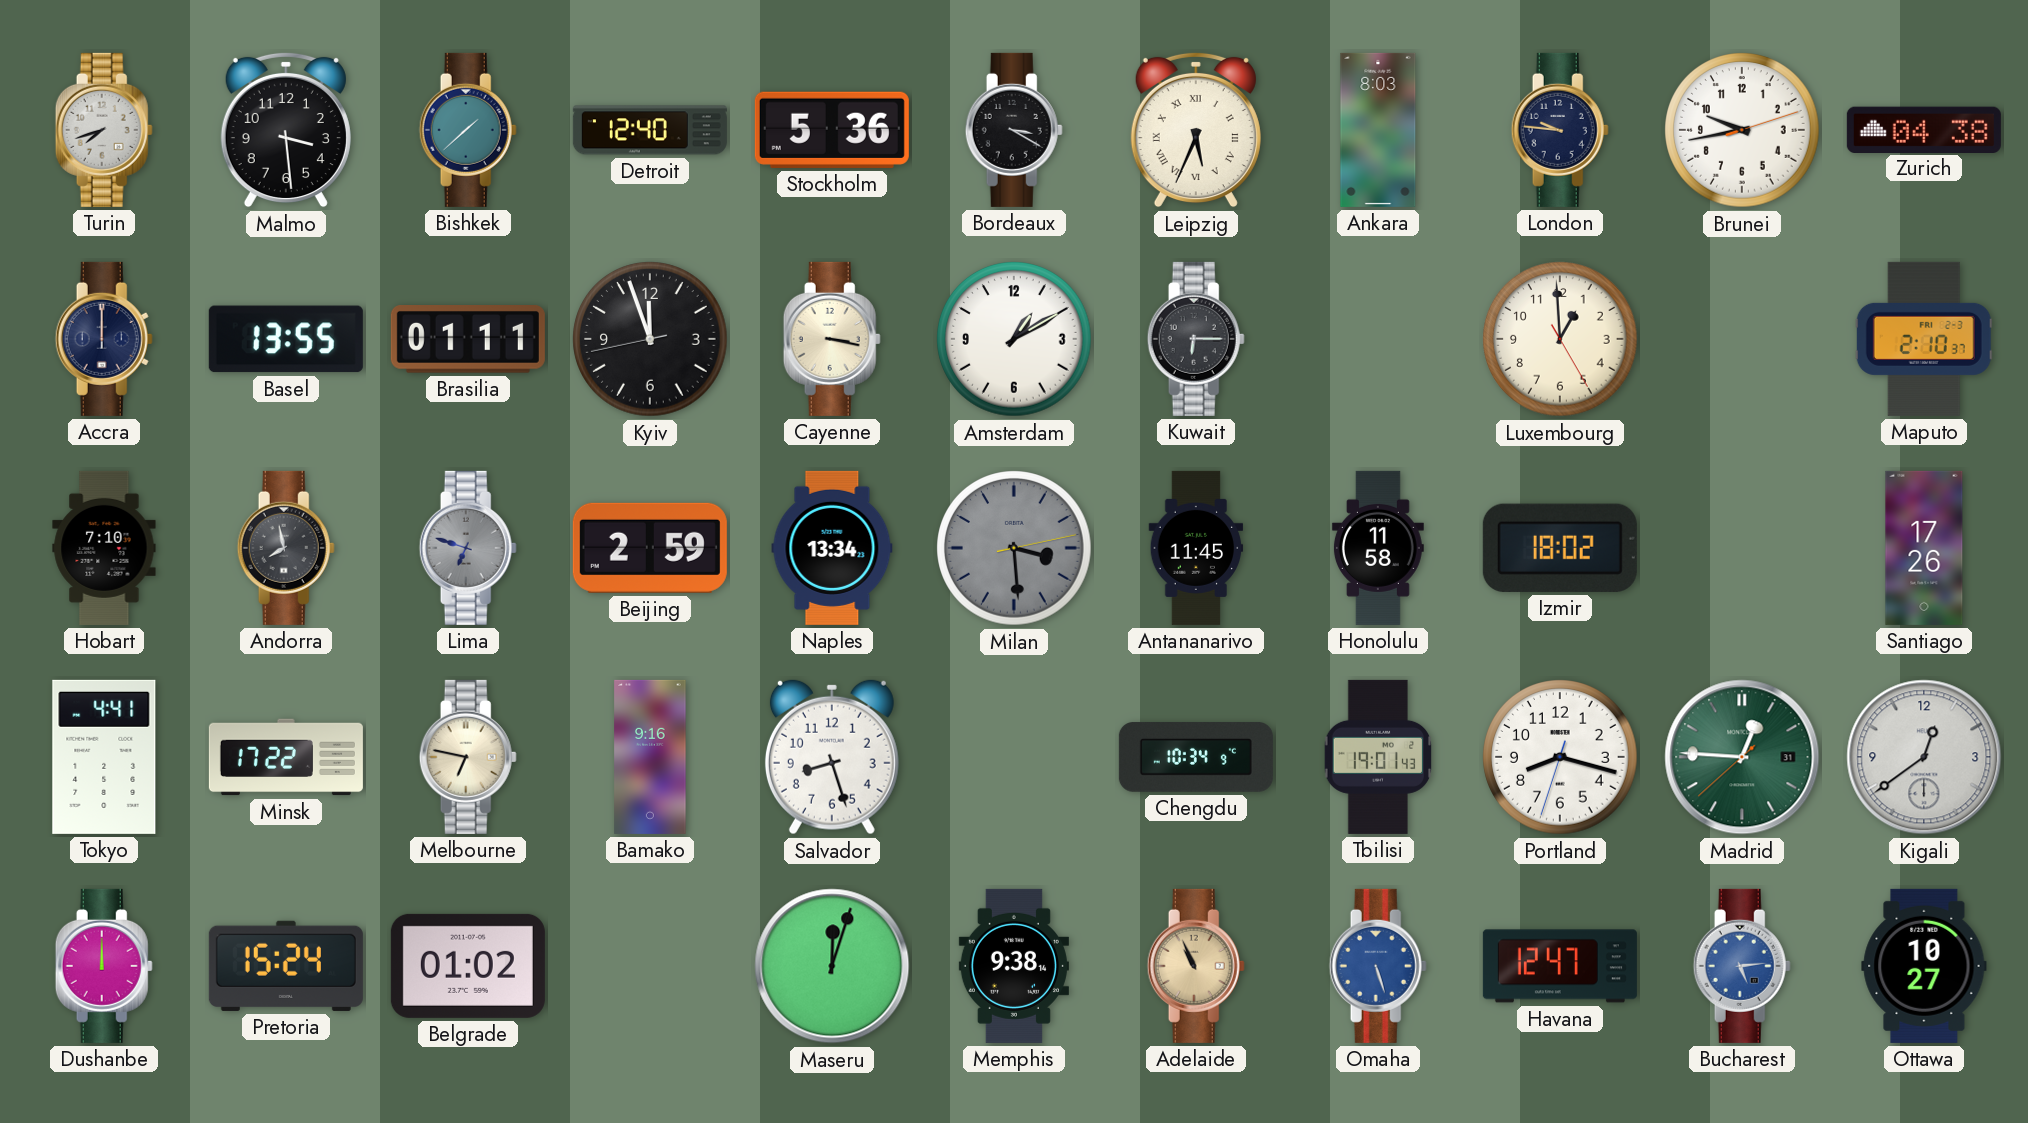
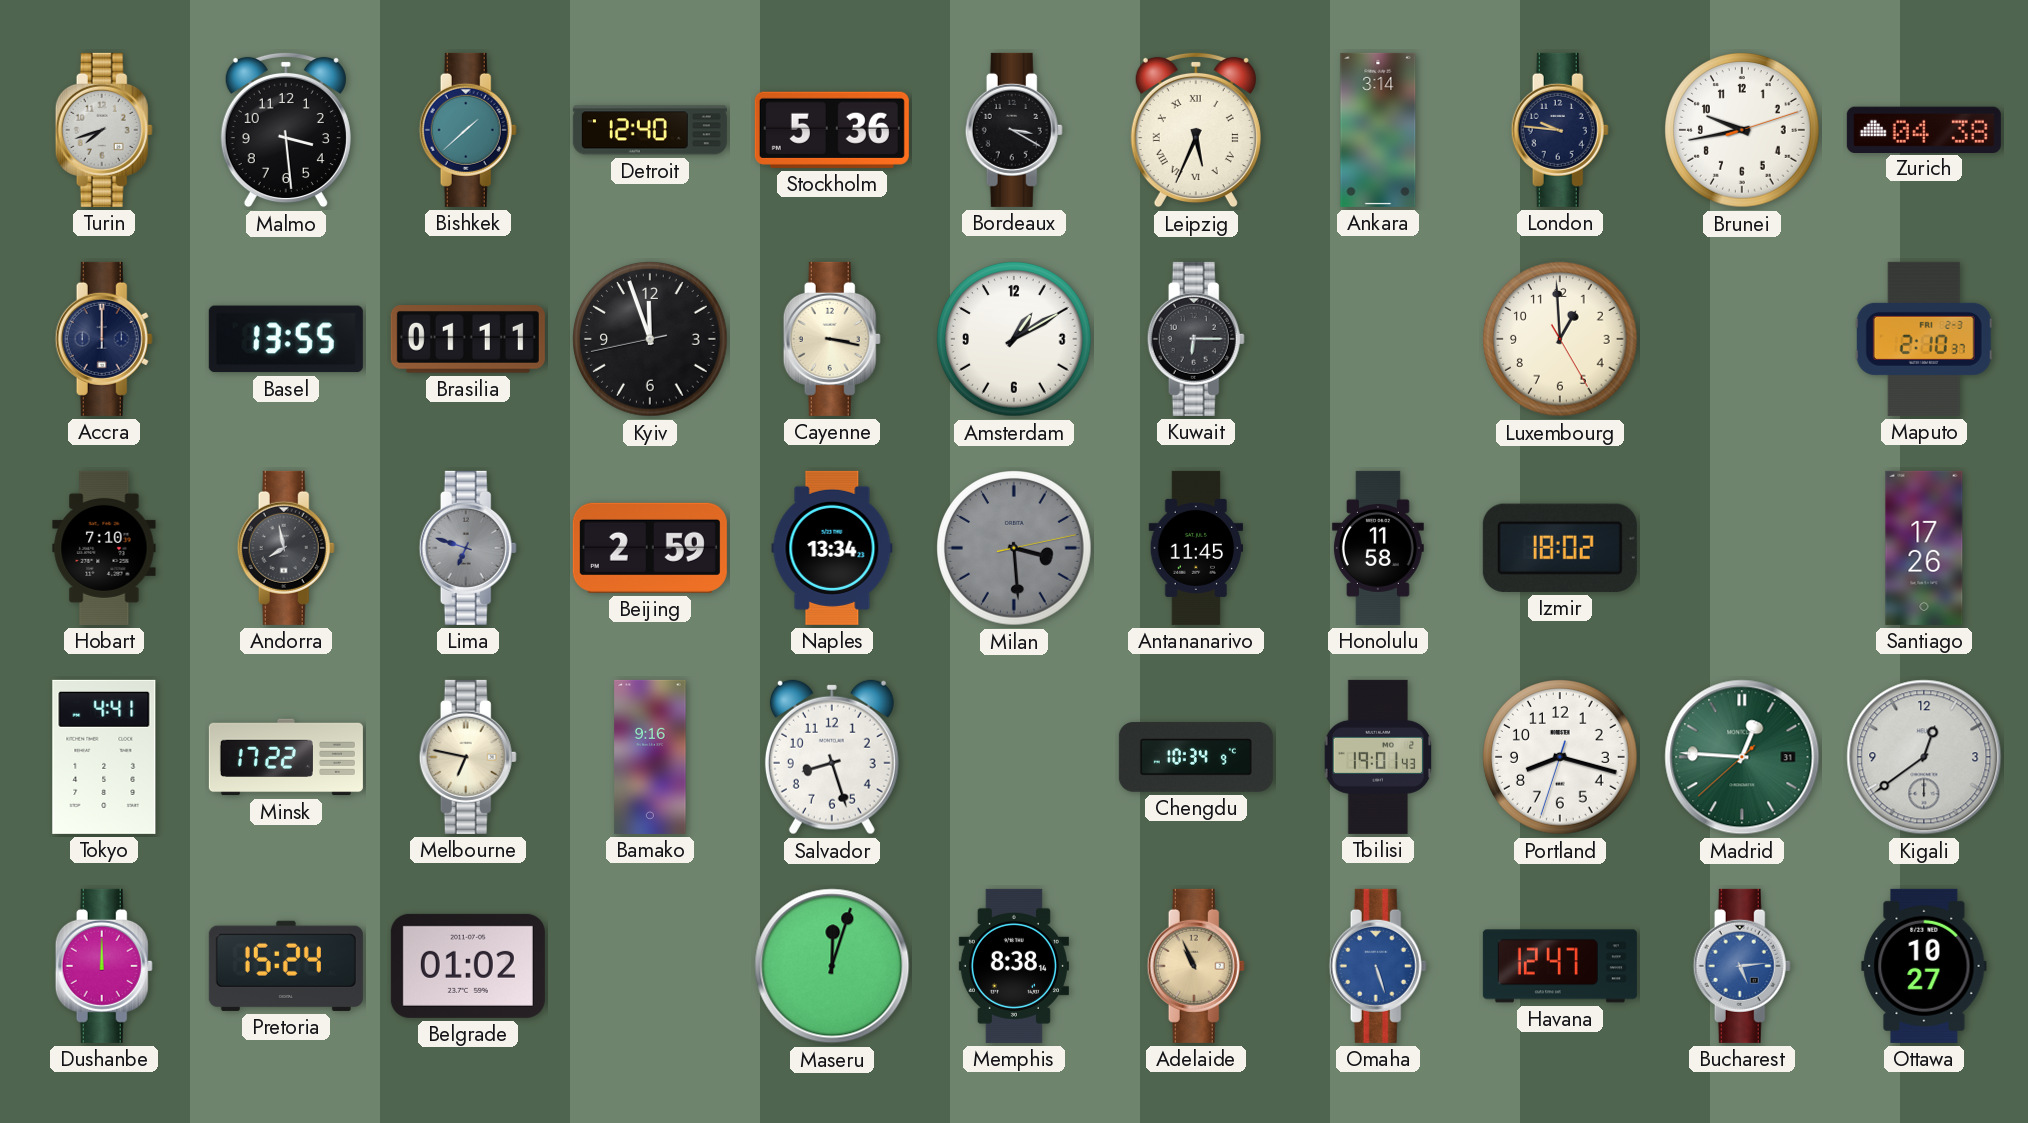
Ankara: 8:03 -> 3:14 (1378, 130)
Memphis: 9:38 -> 8:38 (1014, 966)
